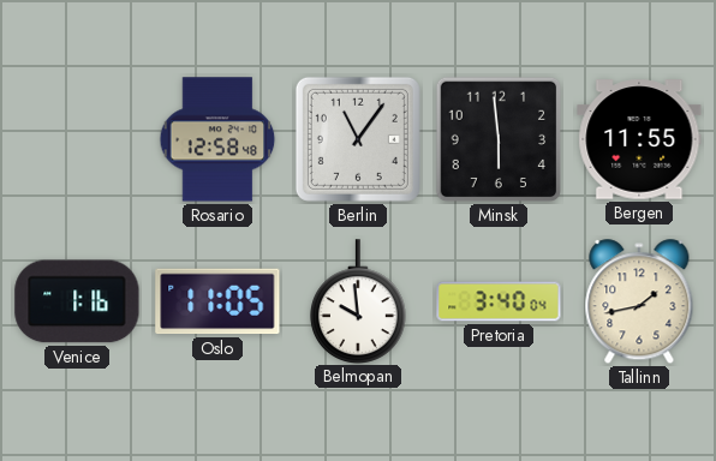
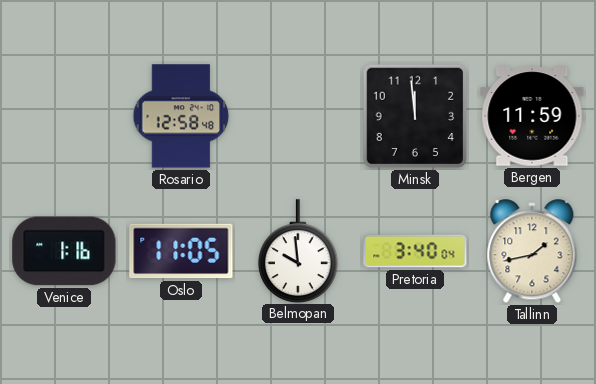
Berlin: 11:06 -> none (358, 139)
Minsk: 5:59 -> 11:59 (415, 116)
Bergen: 11:55 -> 11:59 (532, 116)
